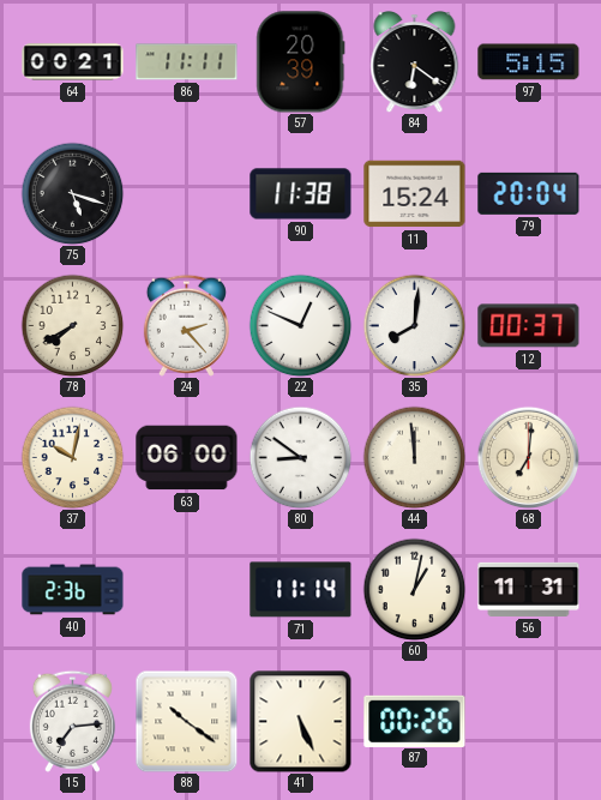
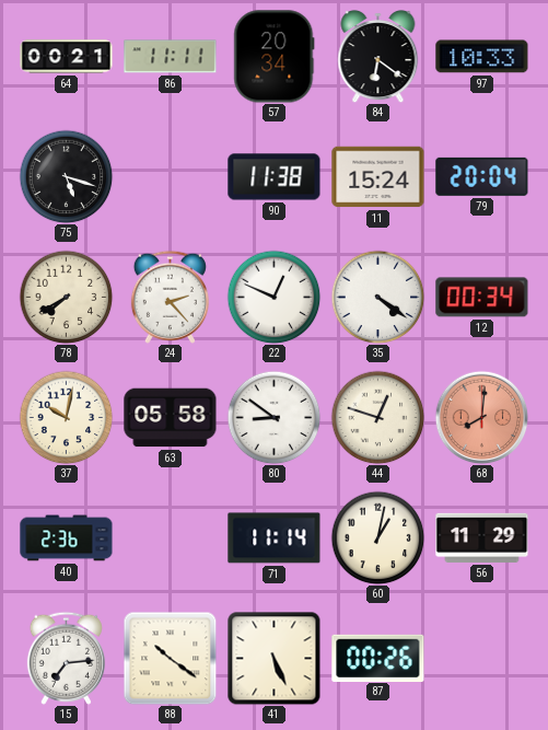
57: 20:39 -> 20:34 (275, 57)
97: 5:15 -> 10:33 (482, 57)
35: 8:01 -> 4:21 (377, 297)
12: 00:37 -> 00:34 (482, 298)
63: 06:00 -> 05:58 (171, 418)
44: 11:59 -> 12:48 (377, 417)
68: 7:01 -> 8:01 (481, 417)
68 dial: cream -> salmon (481, 417)
56: 11:31 -> 11:29 (482, 537)
